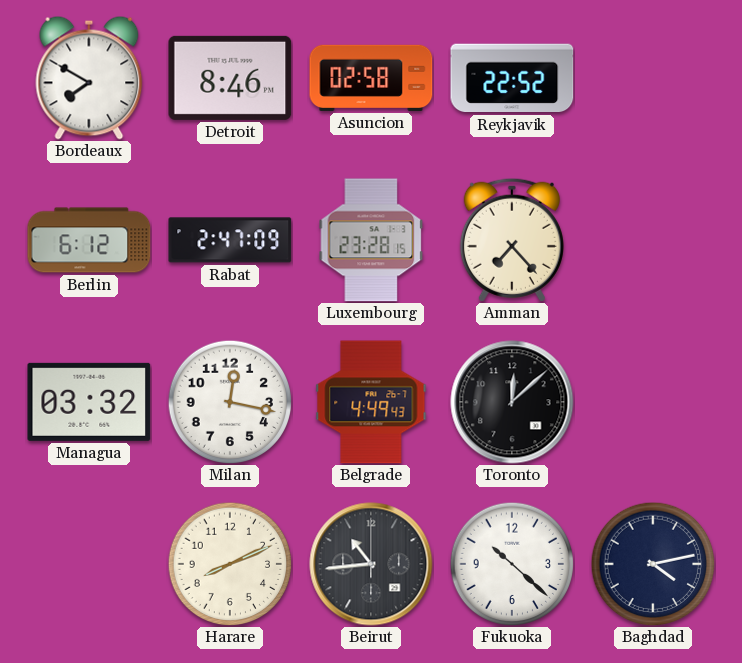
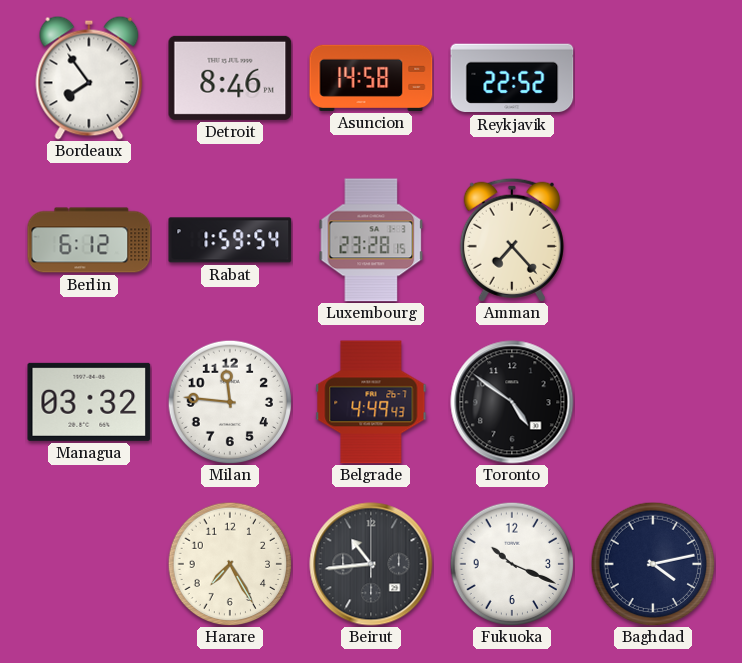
Bordeaux: 7:50 -> 7:54 (89, 78)
Asuncion: 02:58 -> 14:58 (371, 78)
Rabat: 2:47 -> 1:59 (230, 240)
Milan: 12:17 -> 11:46 (230, 402)
Toronto: 12:08 -> 4:51 (512, 402)
Harare: 8:11 -> 7:25 (230, 564)
Fukuoka: 10:22 -> 10:19 (512, 564)
